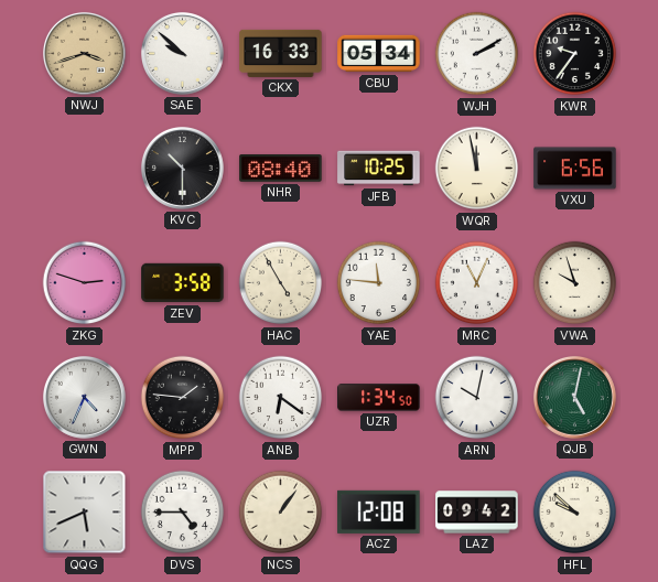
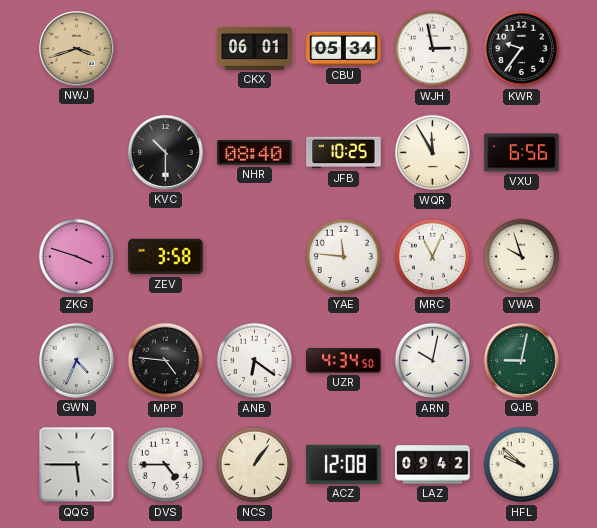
SAE: 9:52 -> none (182, 53)
CKX: 16:33 -> 06:01 (255, 48)
WJH: 2:10 -> 2:58 (433, 49)
WQR: 11:58 -> 11:55 (433, 153)
ZKG: 2:48 -> 3:48 (77, 257)
HAC: 4:55 -> none (281, 283)
MPP: 1:46 -> 4:46 (166, 361)
UZR: 1:34 -> 4:34 (344, 361)
QJB: 5:02 -> 9:02 (521, 360)
QQG: 5:41 -> 5:45 (77, 465)
